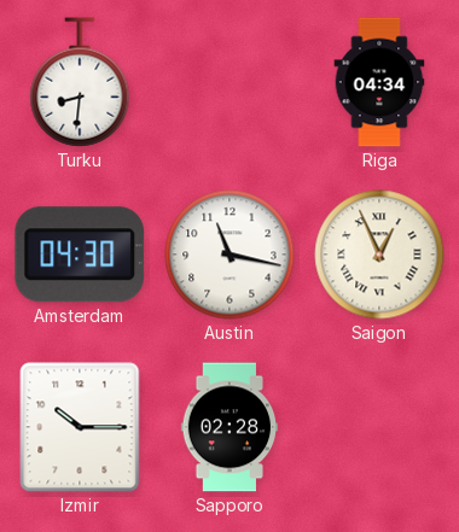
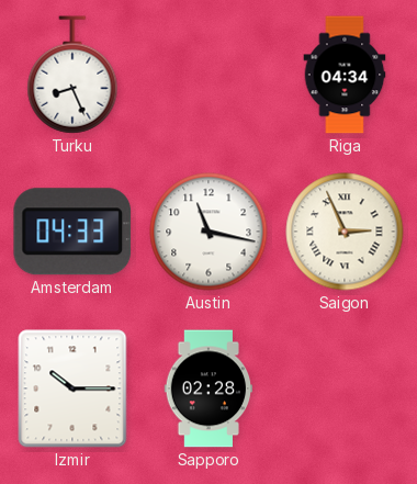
Turku: 8:31 -> 8:26 (72, 75)
Amsterdam: 04:30 -> 04:33 (72, 232)
Saigon: 12:56 -> 2:56 (345, 232)
